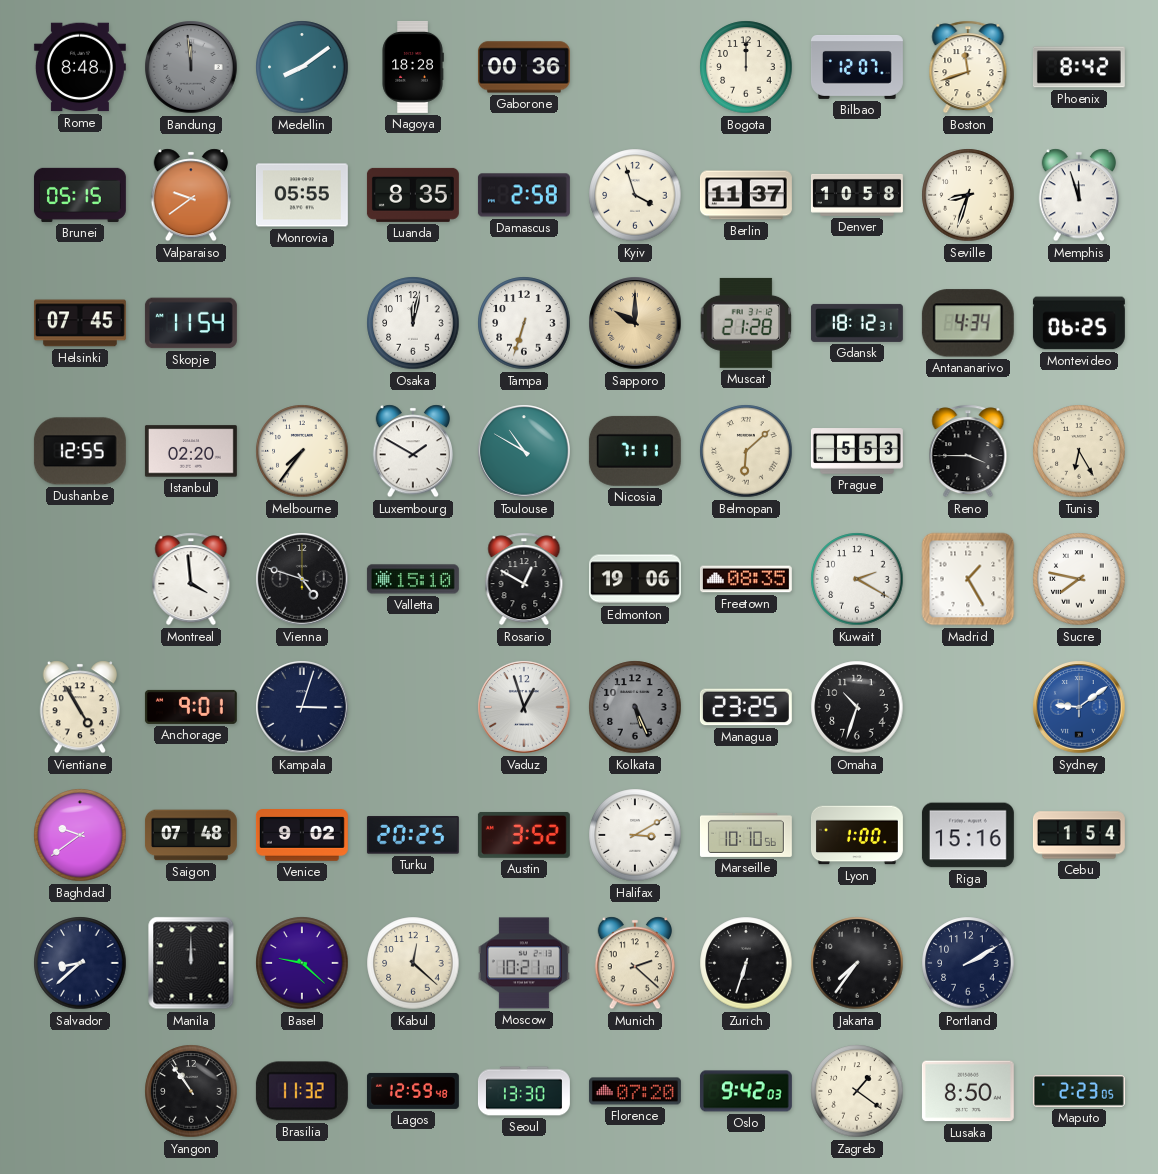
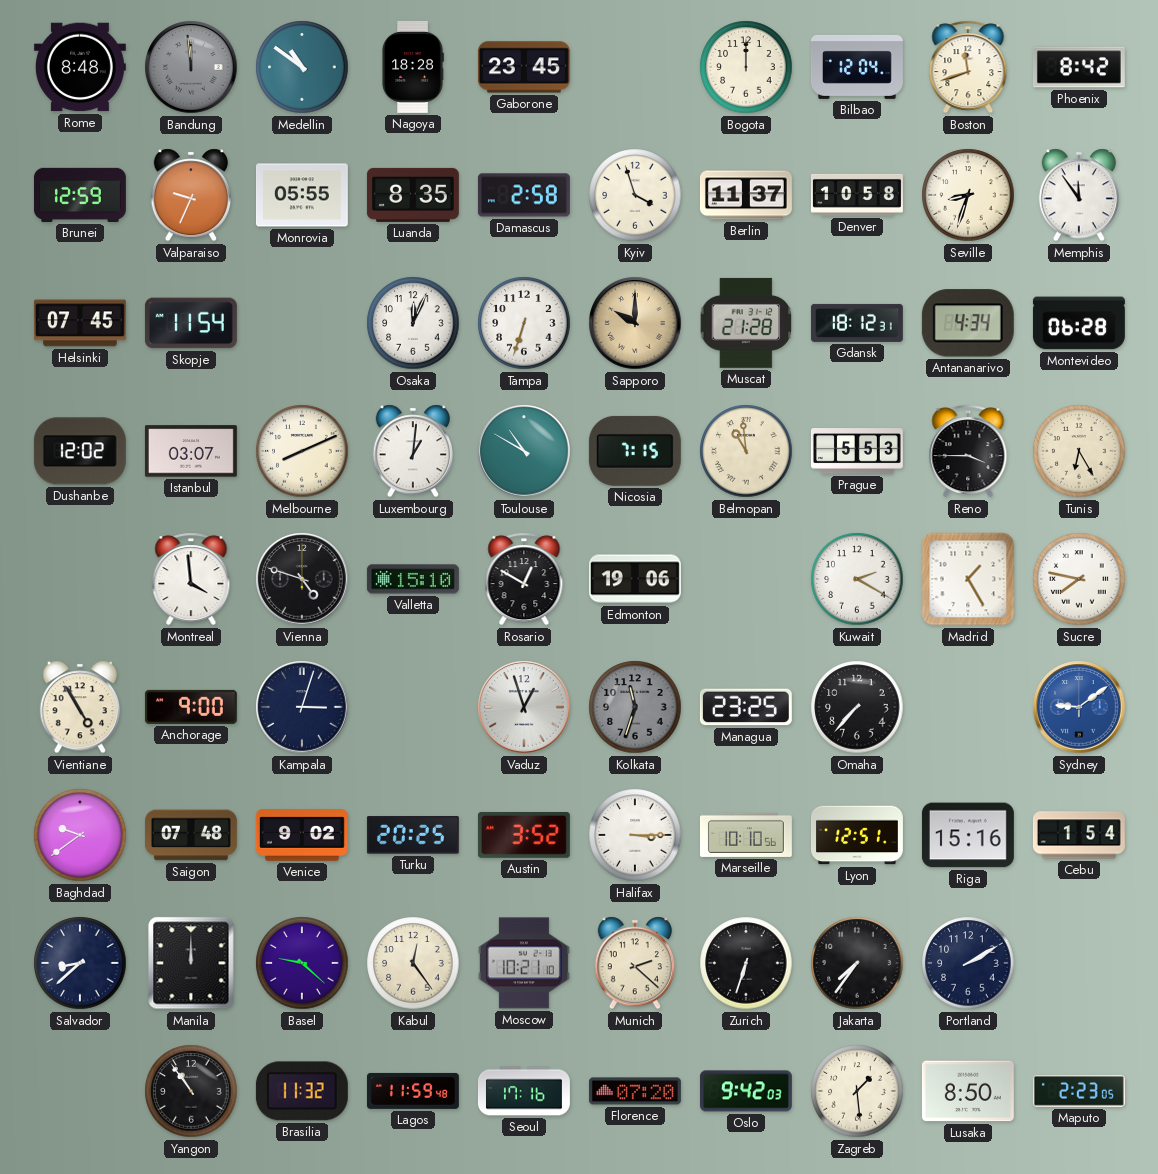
Medellin: 8:09 -> 10:51 (302, 67)
Gaborone: 00:36 -> 23:45 (524, 67)
Bilbao: 12:07 -> 12:04 (857, 67)
Brunei: 05:15 -> 12:59 (80, 195)
Valparaiso: 9:39 -> 9:34 (190, 195)
Memphis: 11:57 -> 11:54 (1078, 195)
Osaka: 12:02 -> 12:04 (413, 323)
Montevideo: 06:25 -> 06:28 (1079, 323)
Dushanbe: 12:55 -> 12:02 (80, 451)
Istanbul: 02:20 -> 03:07 (191, 451)
Melbourne: 7:36 -> 8:11 (302, 451)
Luxembourg: 1:50 -> 1:01 (412, 451)
Nicosia: 7:11 -> 7:15 (635, 451)
Belmopan: 6:08 -> 10:59 (746, 451)
Freetown: 08:35 -> none (746, 579)
Anchorage: 9:01 -> 9:00 (191, 707)
Kolkata: 5:26 -> 11:33 (635, 707)
Omaha: 10:33 -> 7:37 (857, 707)
Halifax: 3:10 -> 3:15 (635, 835)
Lyon: 1:00 -> 12:51 (857, 835)
Kabul: 12:22 -> 12:24 (413, 963)
Lagos: 12:59 -> 11:59 (413, 1091)
Seoul: 13:30 -> 17:16 (524, 1091)
Zagreb: 1:21 -> 1:29 (857, 1091)
